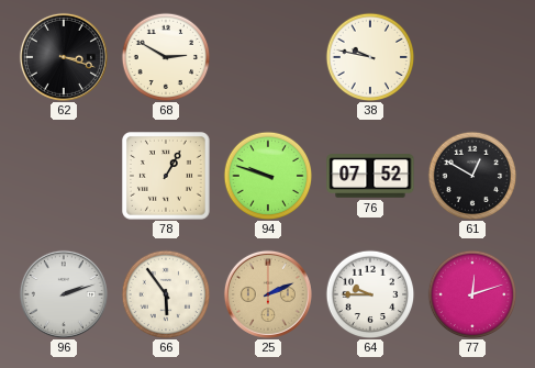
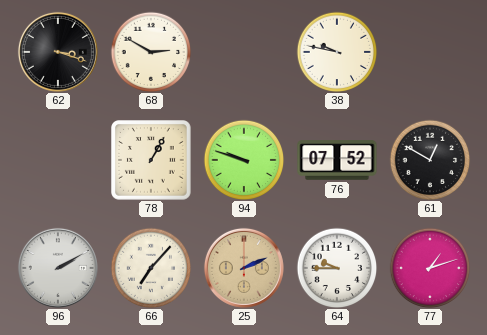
96: 2:12 -> 2:10 (58, 268)
66: 5:54 -> 7:07 (151, 268)
77: 12:12 -> 1:12 (430, 268)
